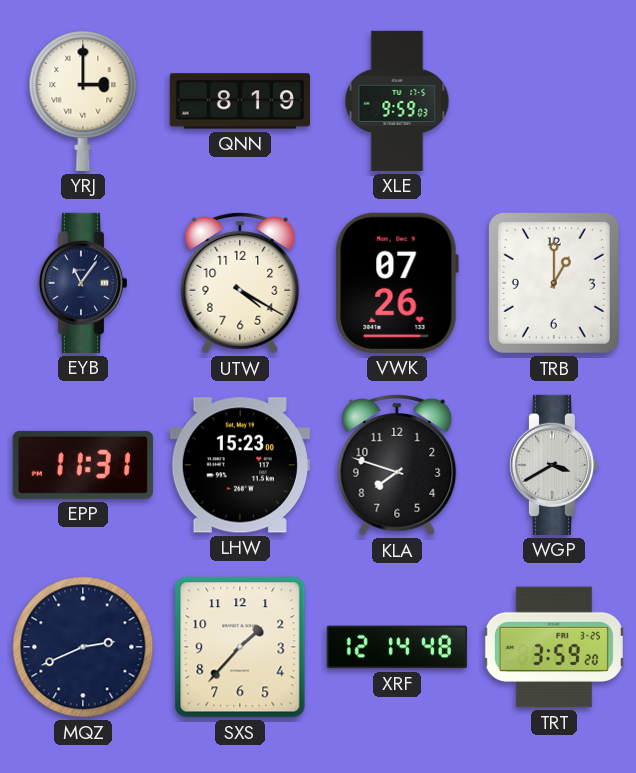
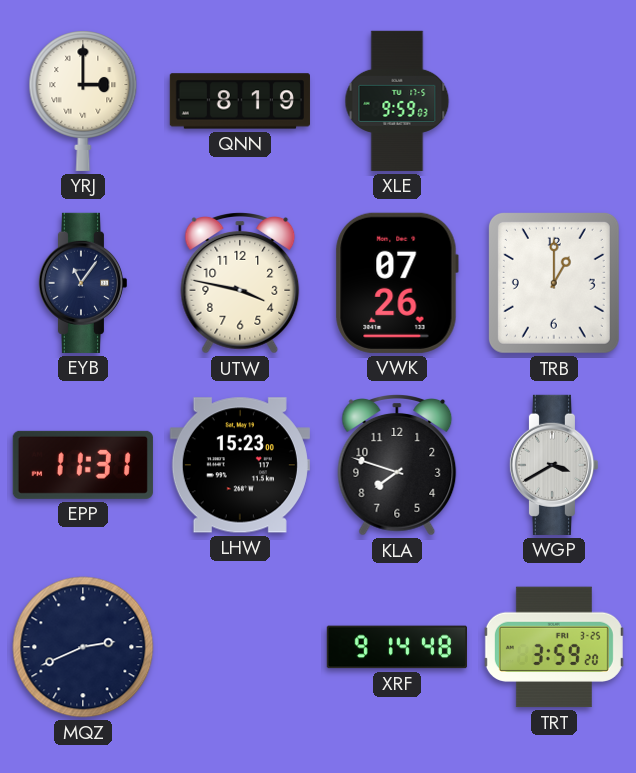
UTW: 4:20 -> 3:47 (240, 284)
SXS: 1:37 -> none (240, 647)
XRF: 12:14 -> 9:14 (397, 647)
